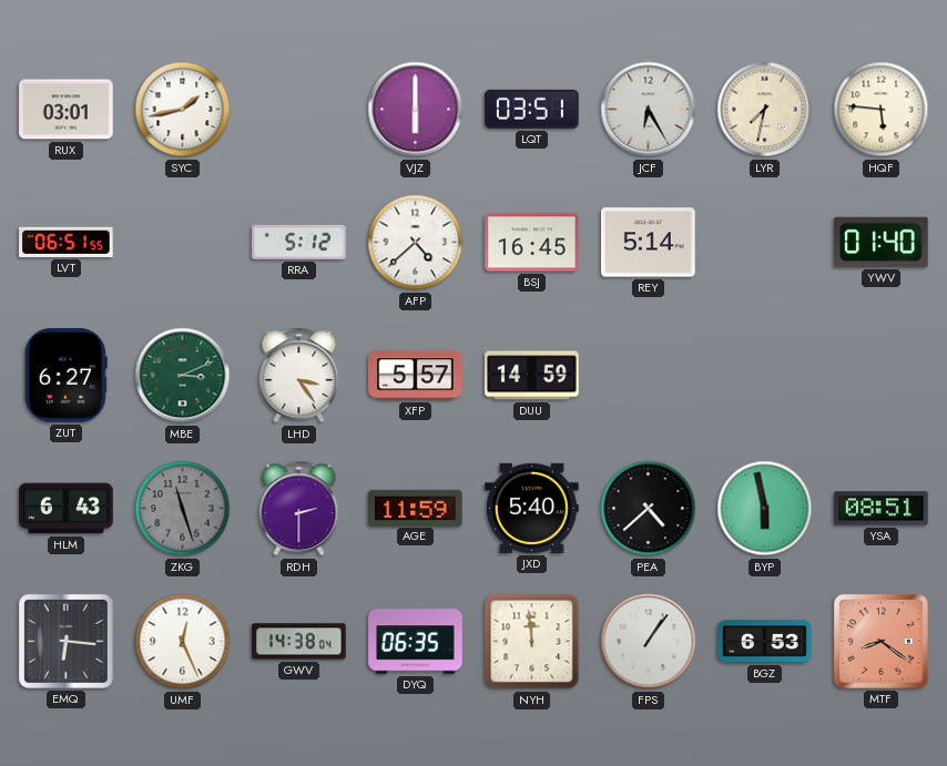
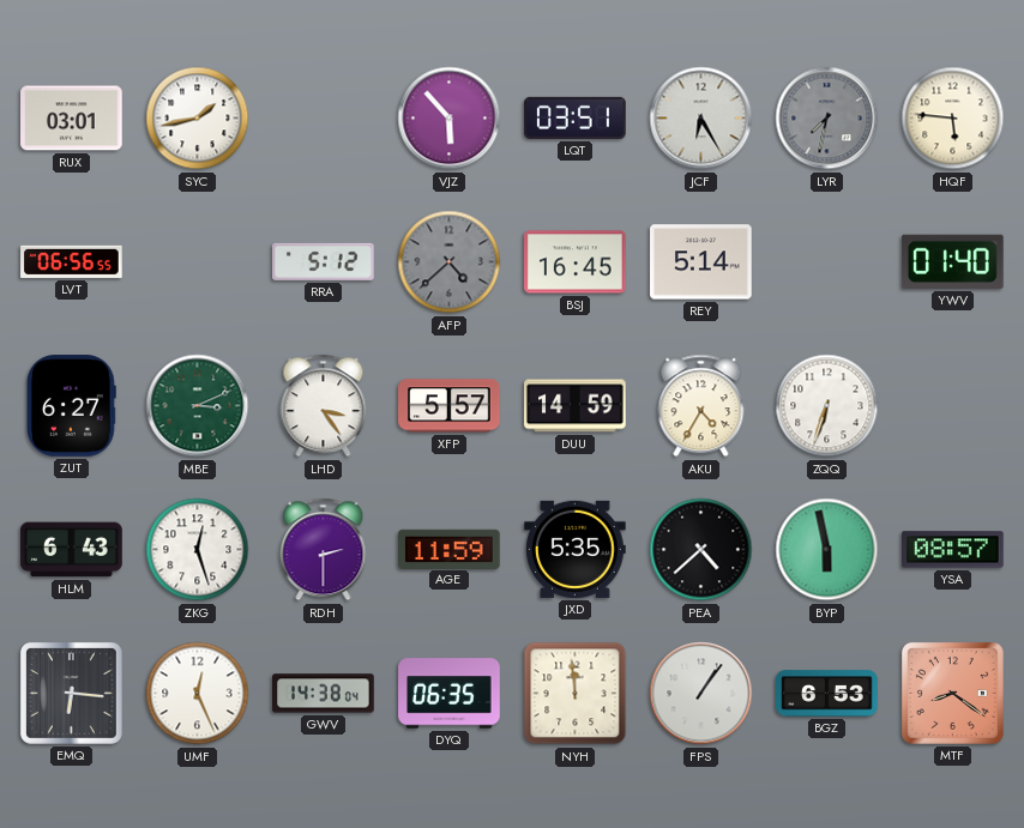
VJZ: 6:00 -> 5:53 (450, 119)
LYR dial: cream -> grey (827, 119)
LVT: 06:51 -> 06:56 (72, 261)
AFP dial: white -> grey (450, 262)
AKU: none -> 4:35 (701, 406)
ZQQ: none -> 6:33 (827, 406)
ZKG: 11:27 -> 12:27 (198, 550)
ZKG dial: grey -> white (198, 550)
JXD: 5:40 -> 5:35 (576, 549)
YSA: 08:51 -> 08:57 (953, 550)
